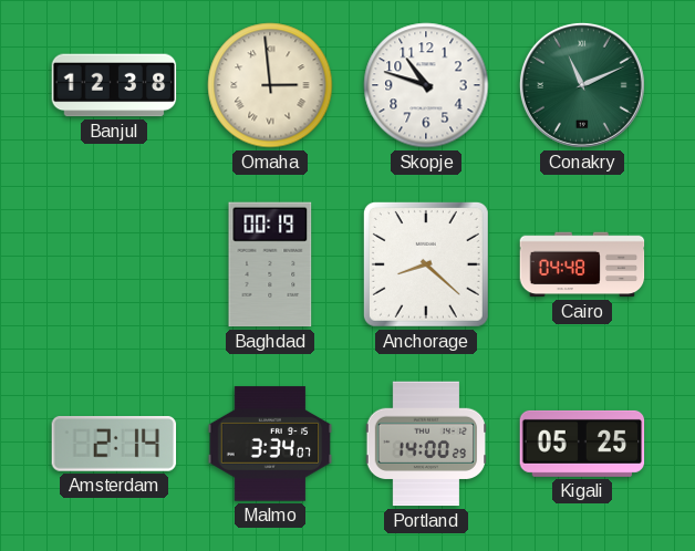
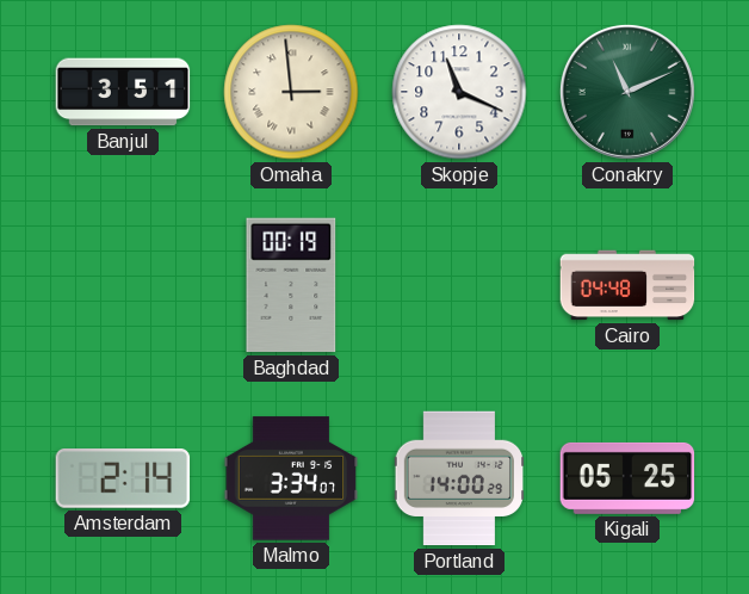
Banjul: 12:38 -> 3:51 (123, 92)
Skopje: 10:48 -> 11:19 (459, 92)
Anchorage: 8:22 -> none (426, 264)
